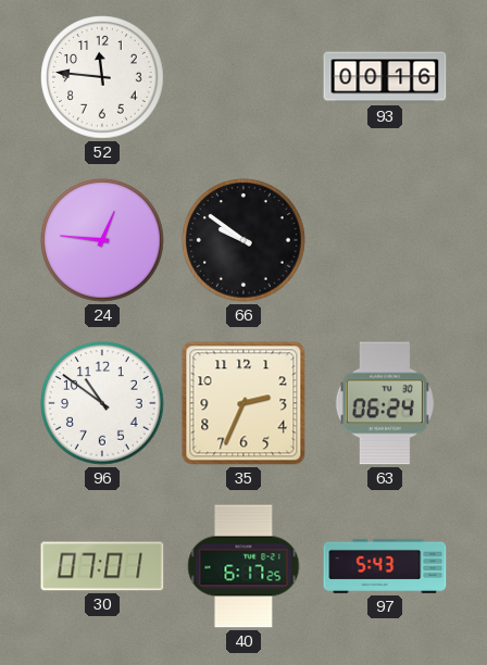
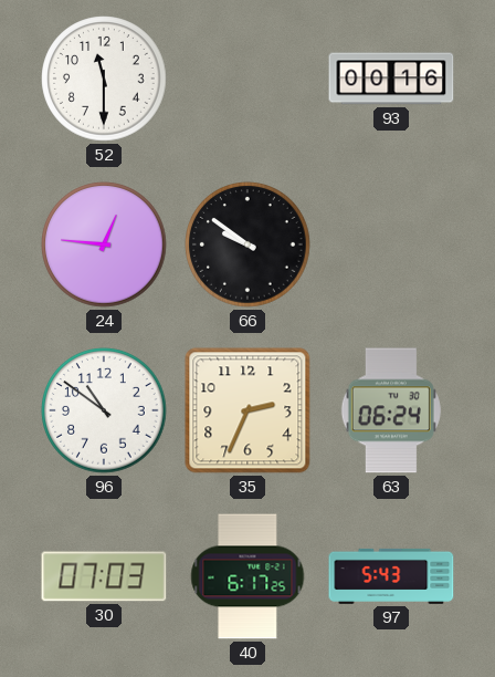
52: 11:46 -> 11:30 (104, 79)
30: 07:01 -> 07:03 (104, 576)
